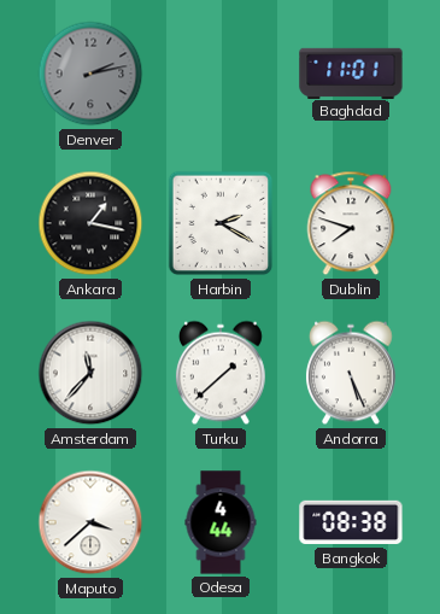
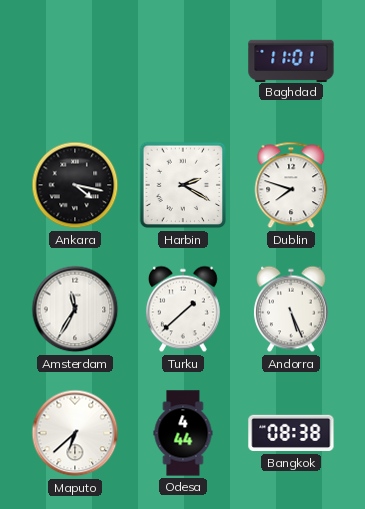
Denver: 2:13 -> none (90, 74)
Ankara: 1:17 -> 4:17 (75, 185)
Amsterdam: 11:37 -> 11:35 (75, 309)
Maputo: 3:38 -> 6:38 (75, 433)
